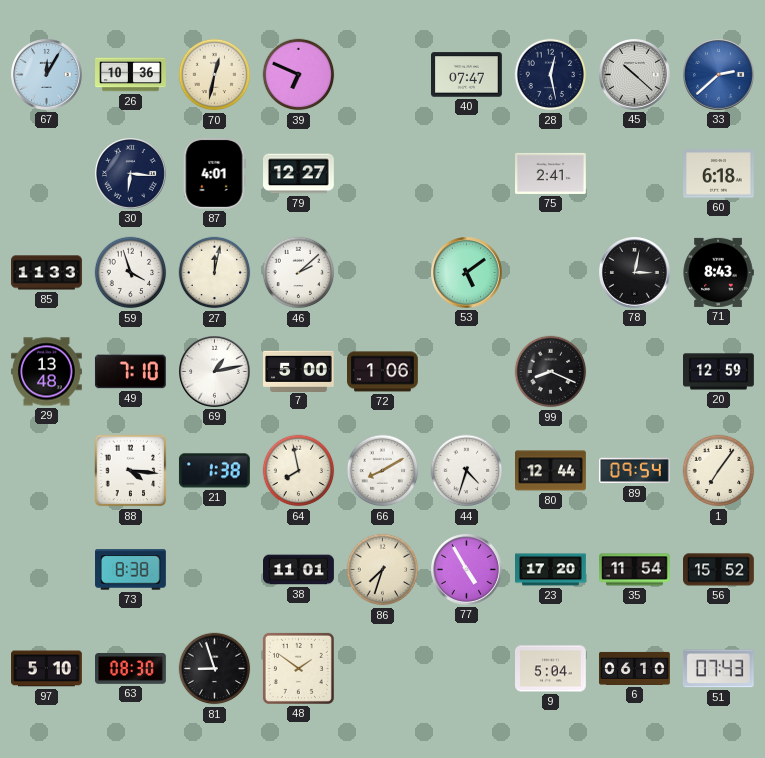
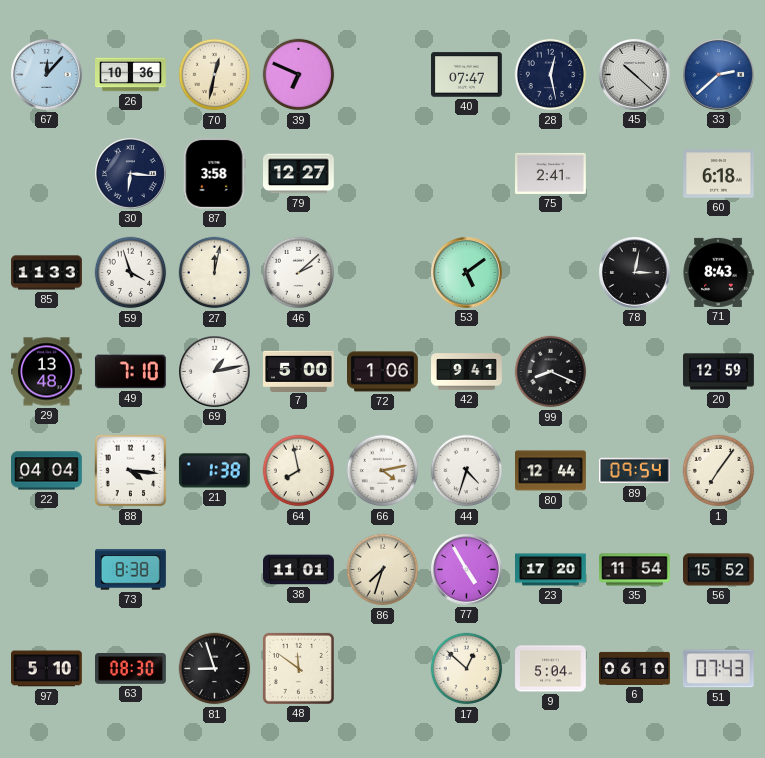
67: 12:05 -> 12:07 (47, 75)
87: 4:01 -> 3:58 (214, 174)
42: none -> 9:41 (467, 372)
22: none -> 04:04 (47, 471)
66: 8:10 -> 4:13 (383, 471)
48: 1:51 -> 11:51 (298, 668)
17: none -> 12:52 (467, 669)
